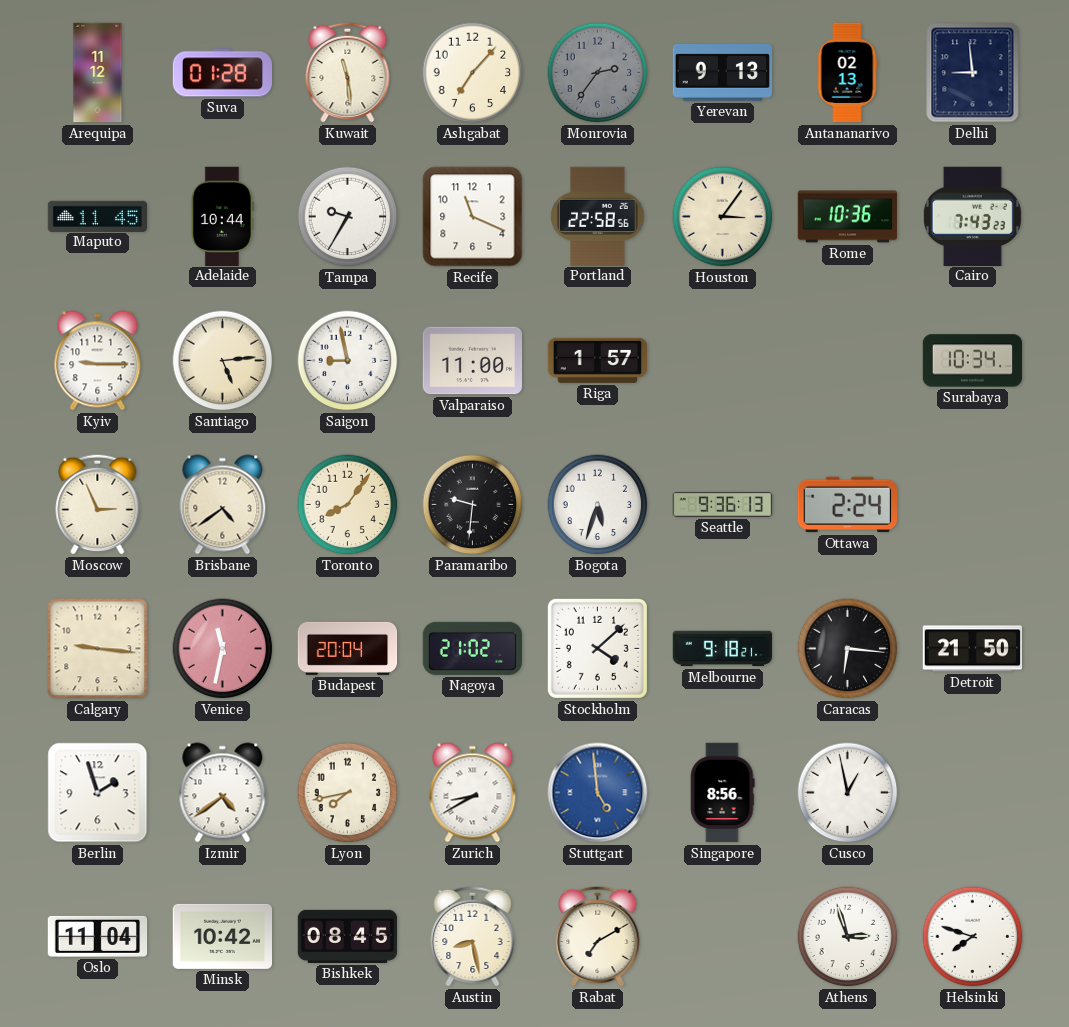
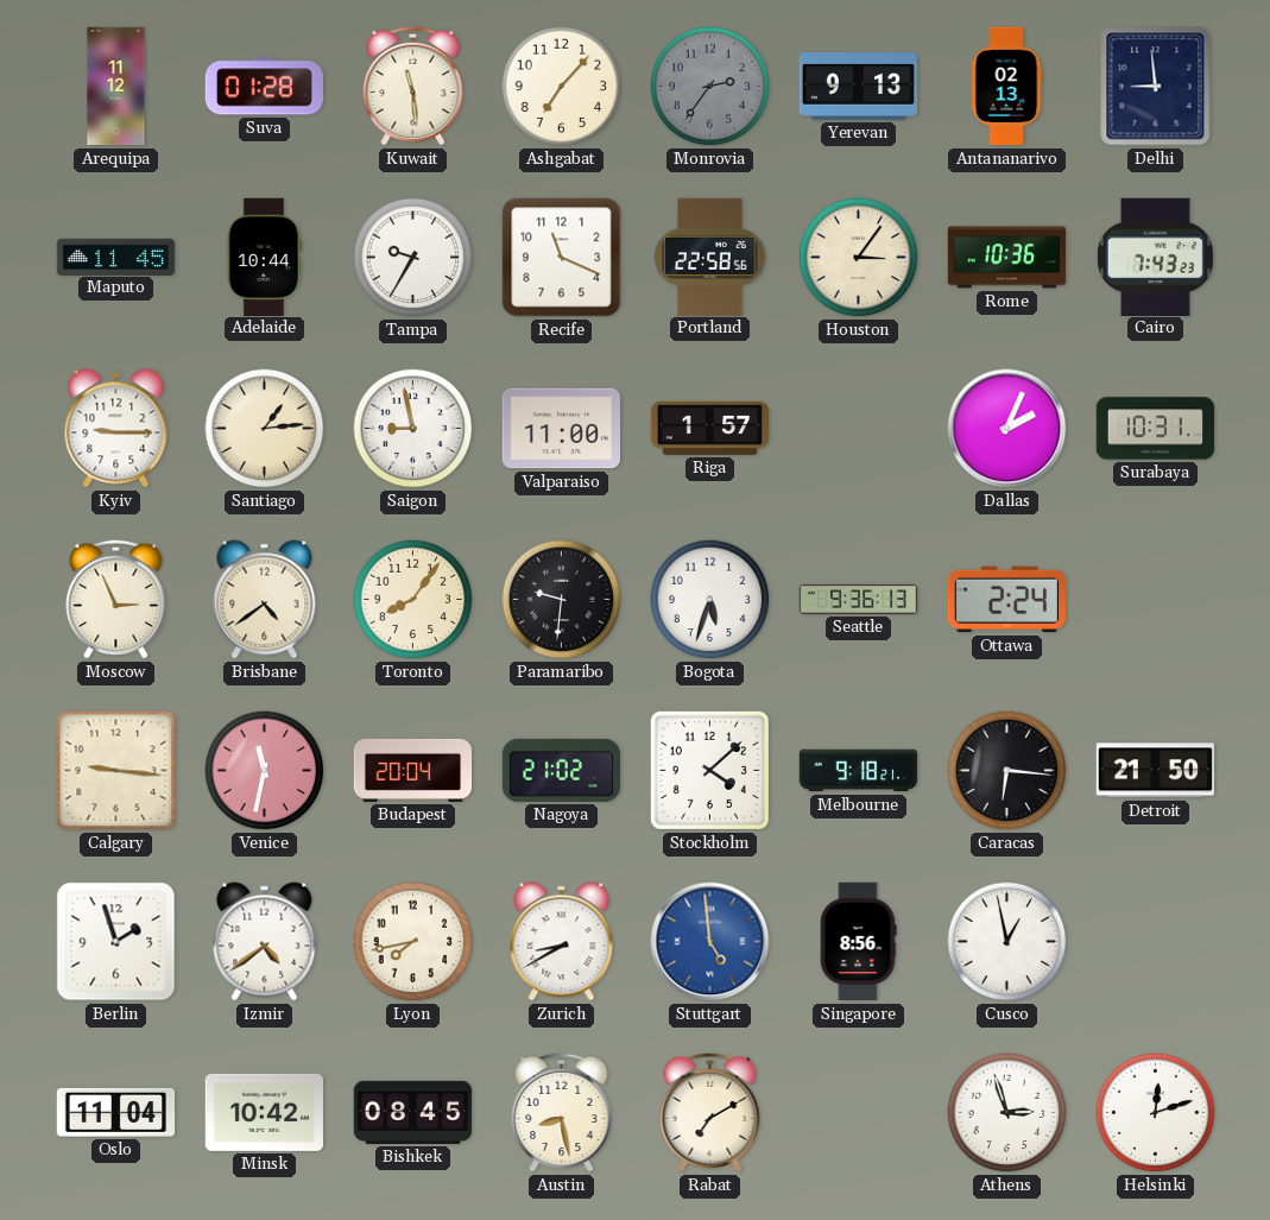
Santiago: 5:14 -> 1:14 (265, 429)
Dallas: none -> 2:04 (1007, 429)
Surabaya: 10:34 -> 10:31 (1156, 429)
Helsinki: 7:48 -> 12:12 (1156, 1113)
